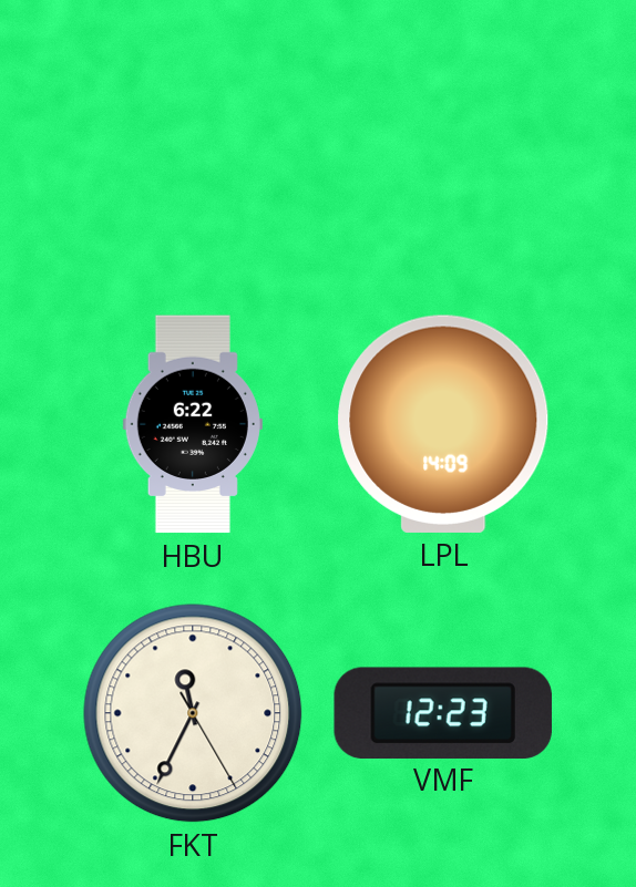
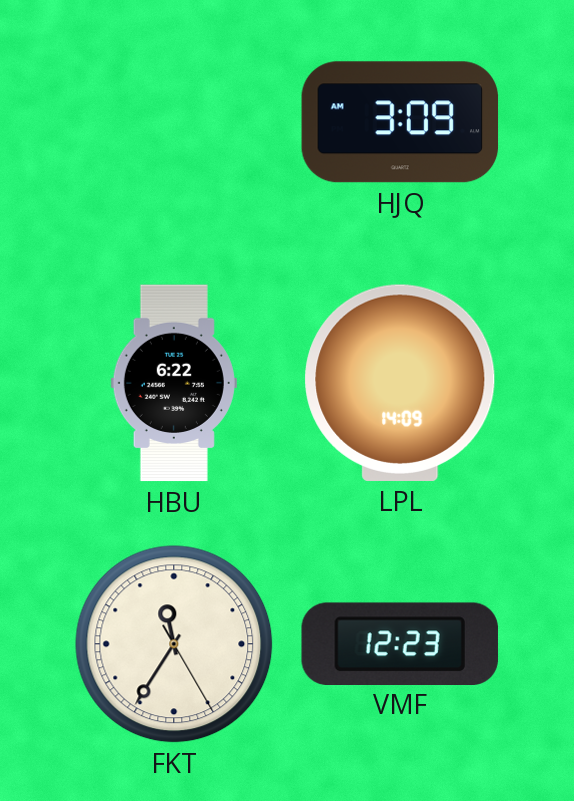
HJQ: none -> 3:09 (400, 122)
FKT: 11:34 -> 11:35 (174, 644)
